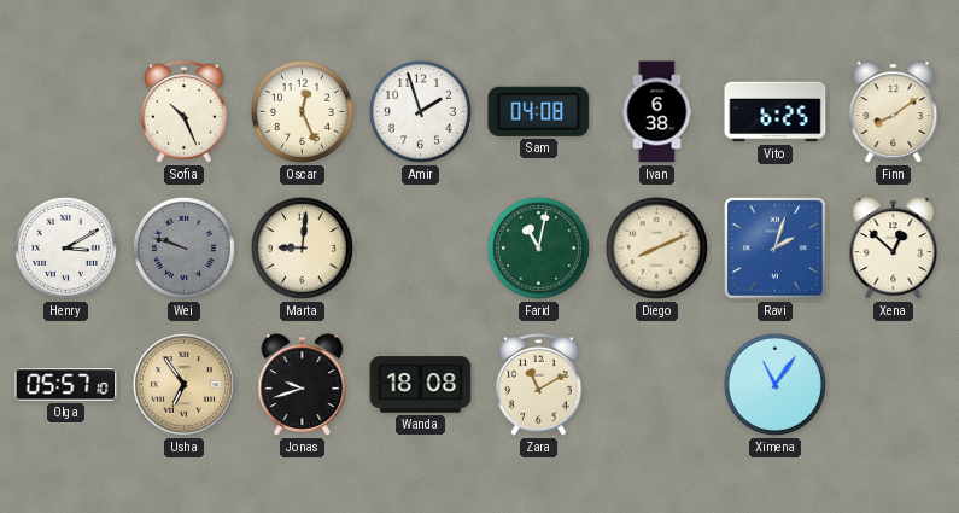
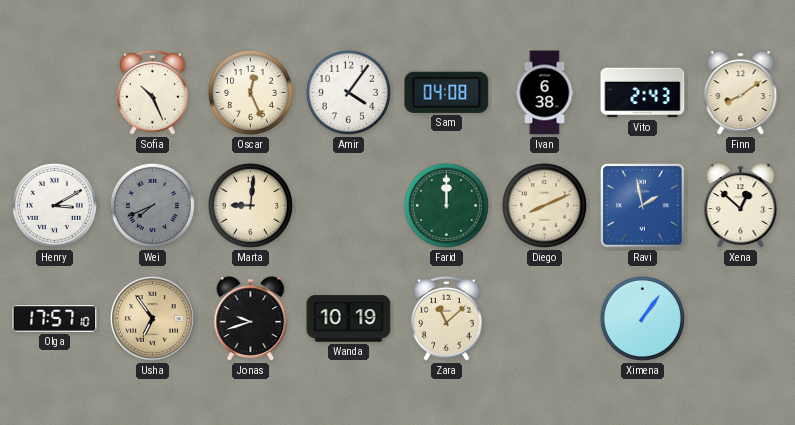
Amir: 1:57 -> 4:06 (348, 92)
Vito: 6:25 -> 2:43 (643, 93)
Wei: 9:48 -> 7:41 (152, 205)
Farid: 11:02 -> 12:00 (446, 205)
Ravi: 2:03 -> 1:58 (643, 206)
Olga: 05:57 -> 17:57 (55, 319)
Wanda: 18:08 -> 10:19 (349, 319)
Zara: 11:10 -> 11:08 (447, 318)
Ximena: 11:06 -> 1:06 (642, 318)
